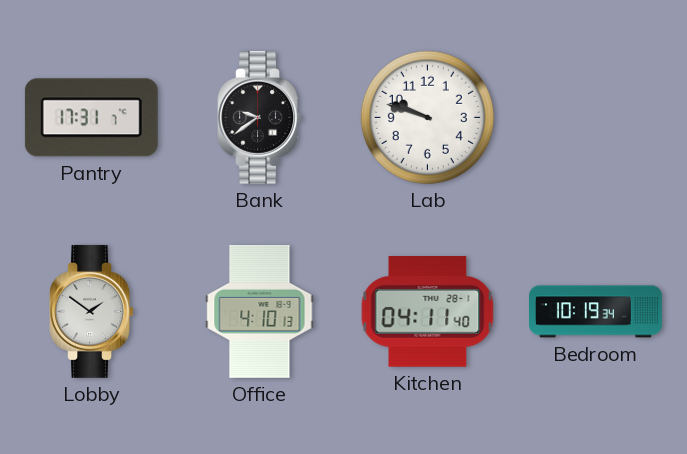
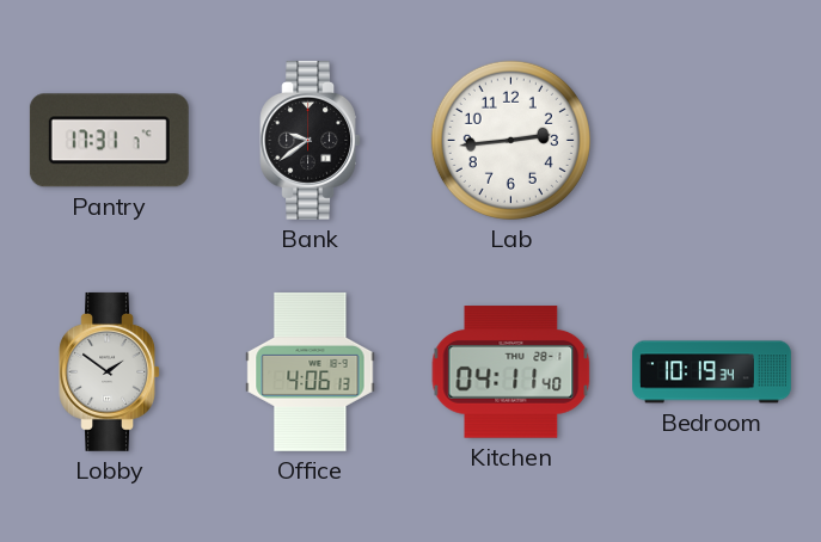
Lab: 9:48 -> 2:44 (510, 140)
Office: 4:10 -> 4:06 (311, 371)
